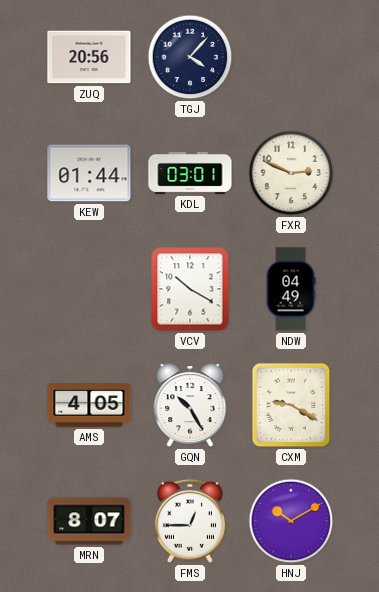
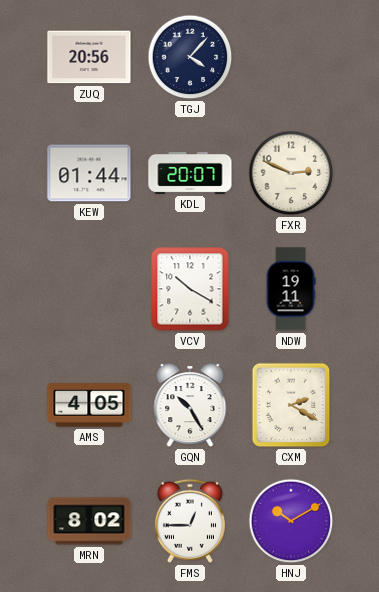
KDL: 03:01 -> 20:07 (190, 173)
NDW: 04:49 -> 19:11 (291, 289)
CXM: 9:20 -> 2:20 (291, 405)
MRN: 8:07 -> 8:02 (89, 521)
